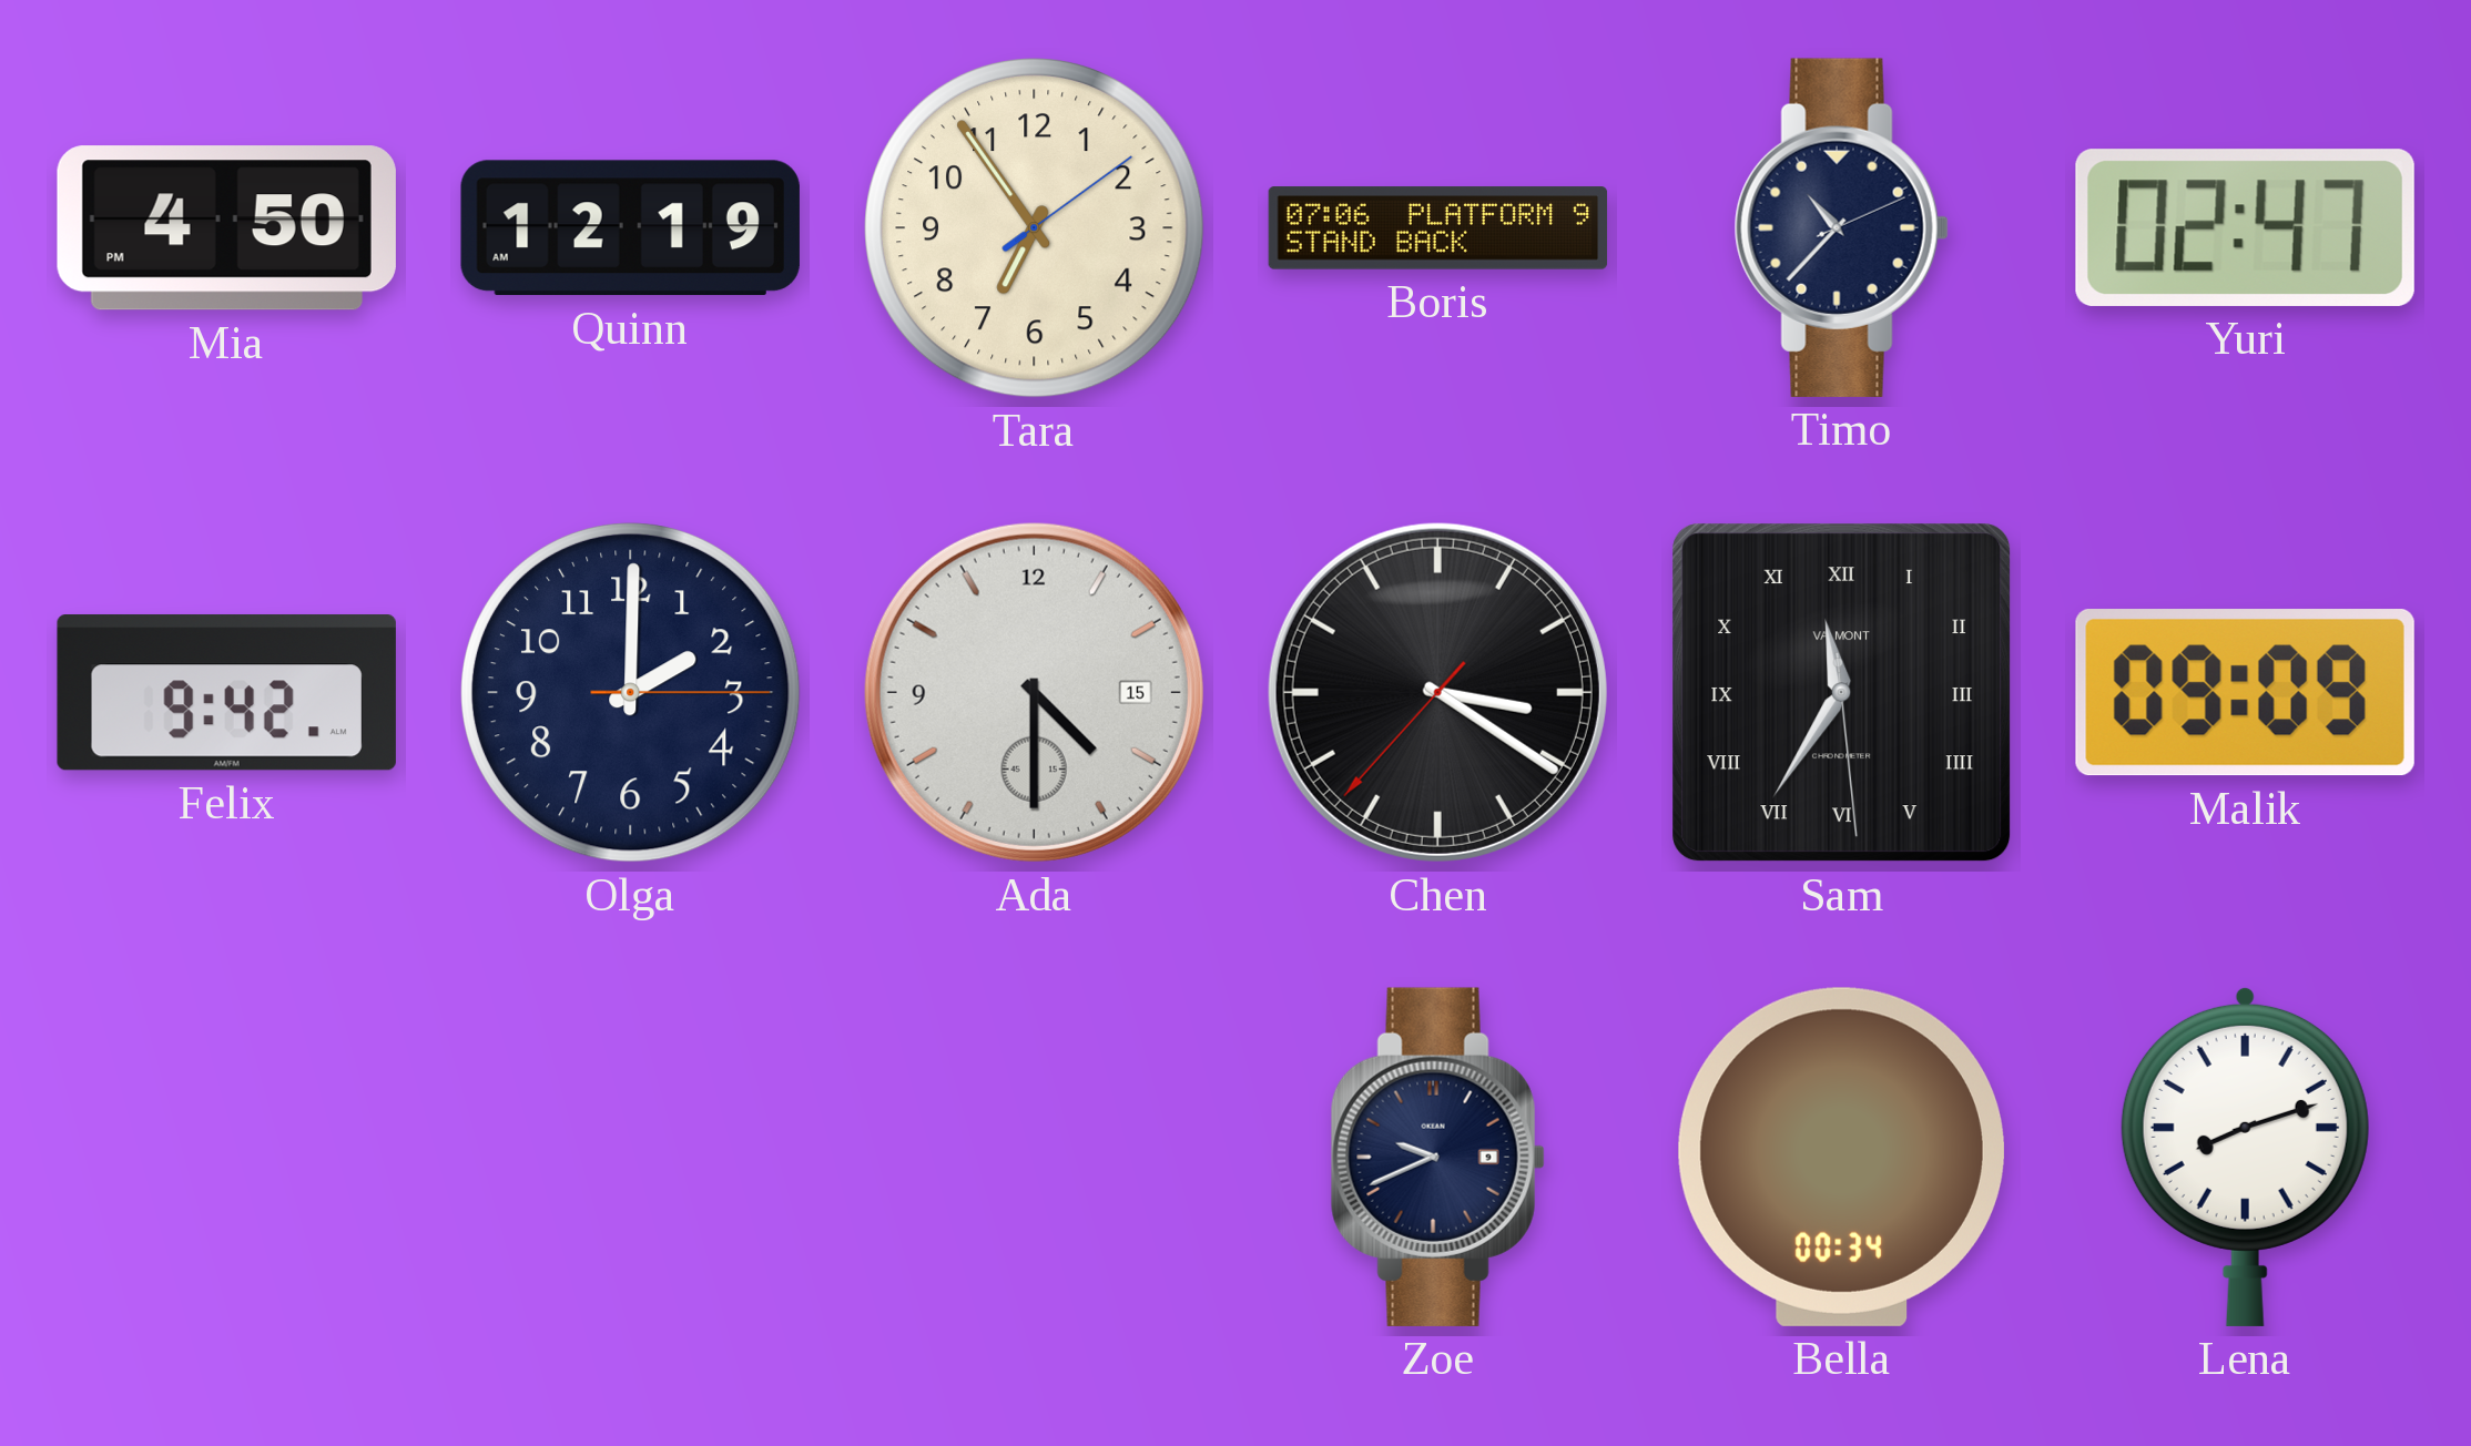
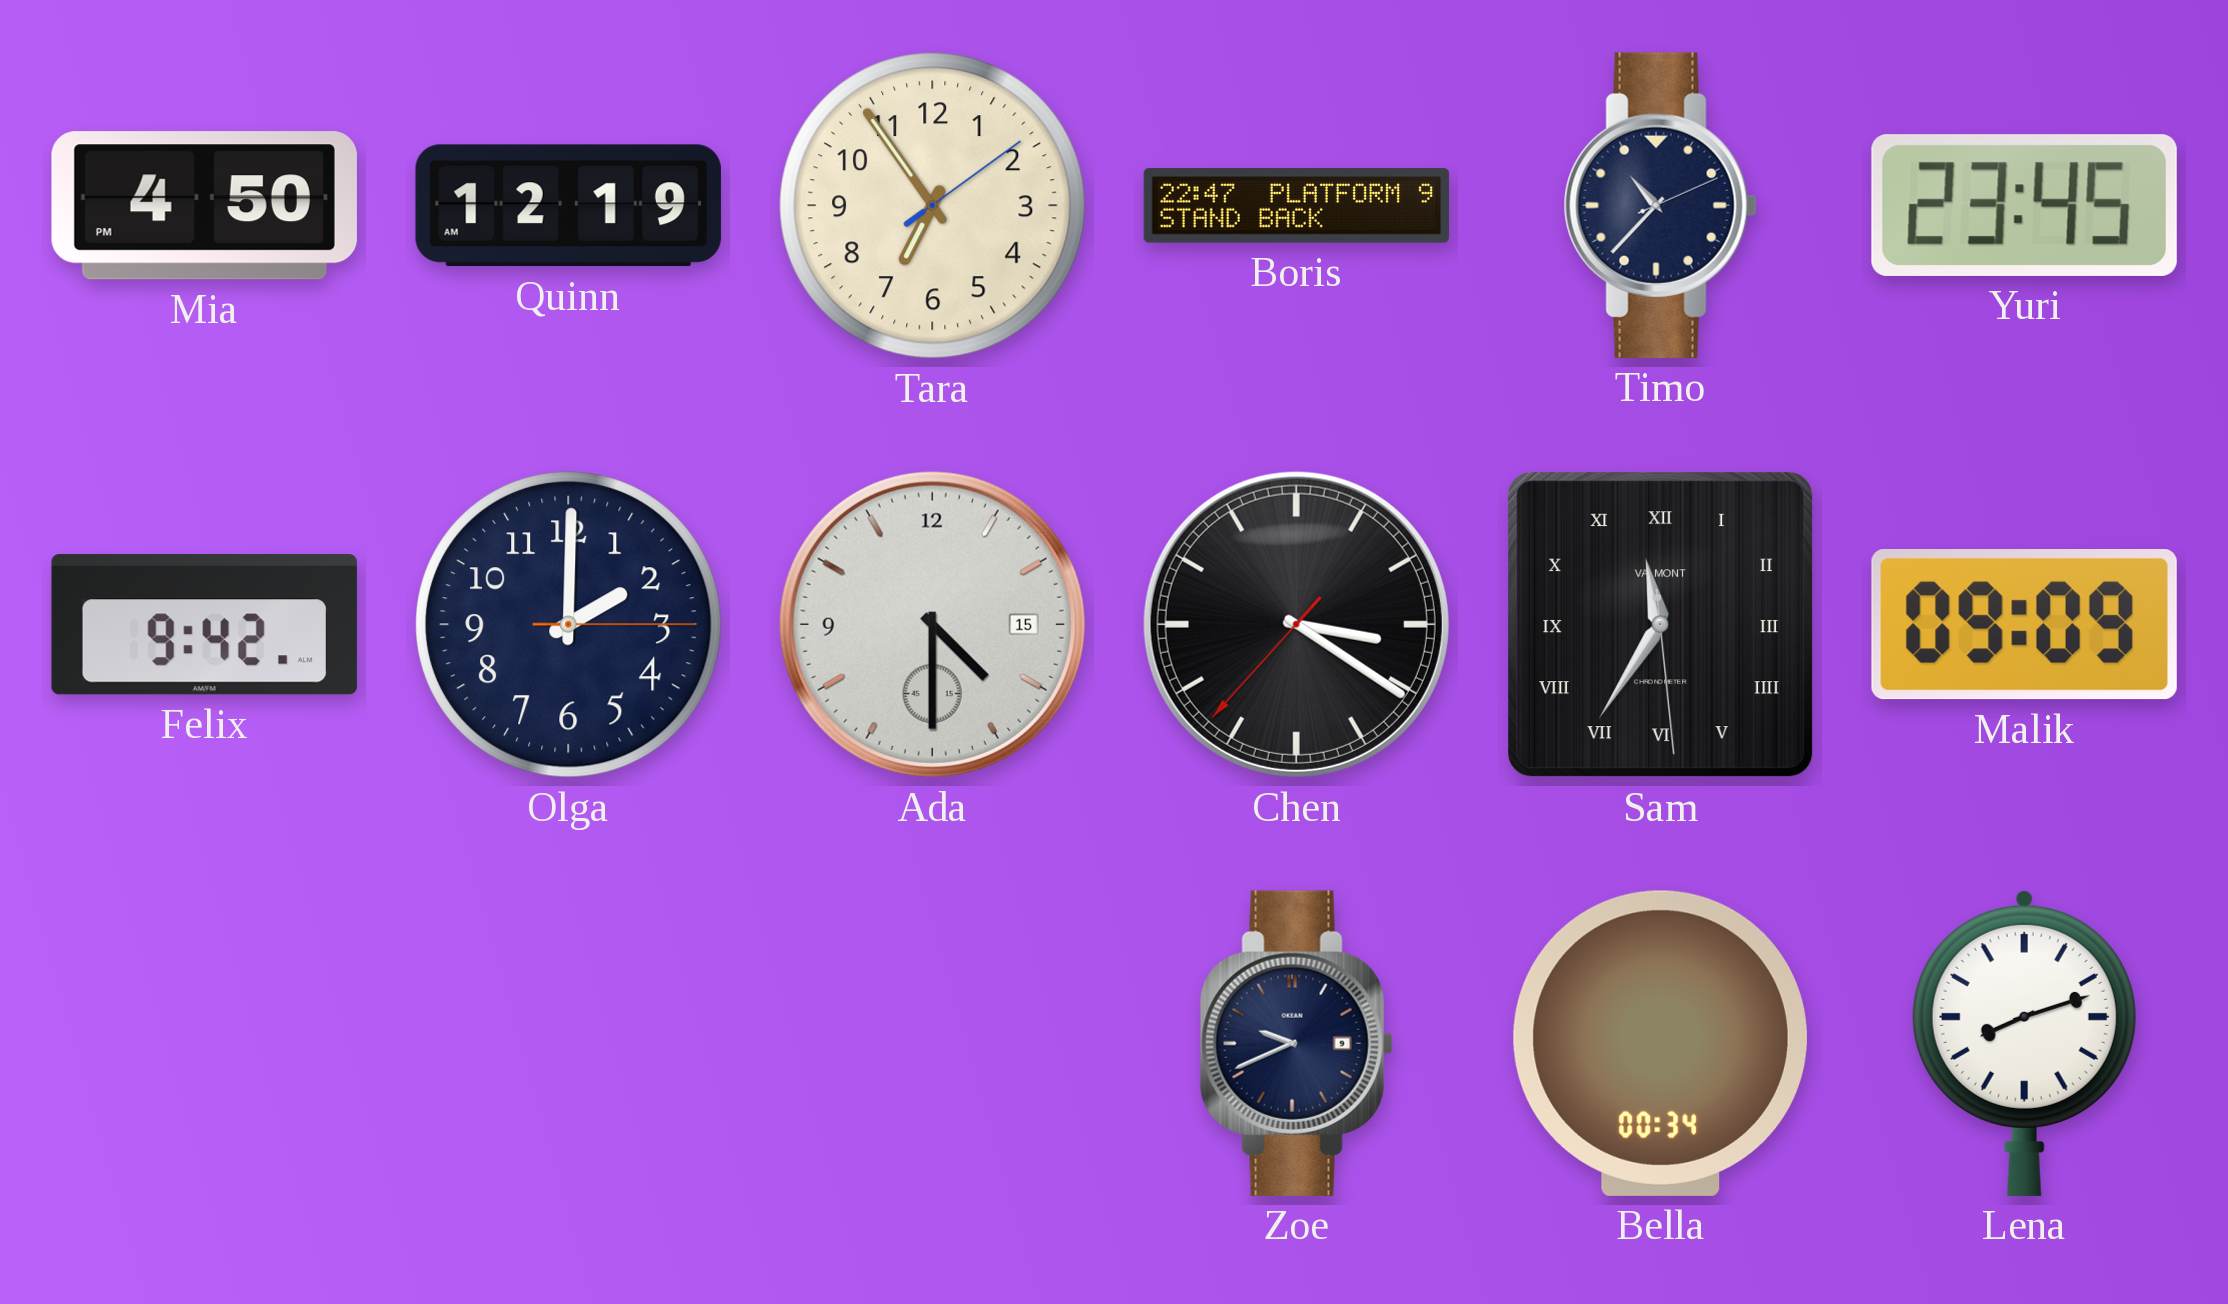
Boris: 07:06 -> 22:47 (1297, 206)
Yuri: 02:47 -> 23:45 (2024, 205)
